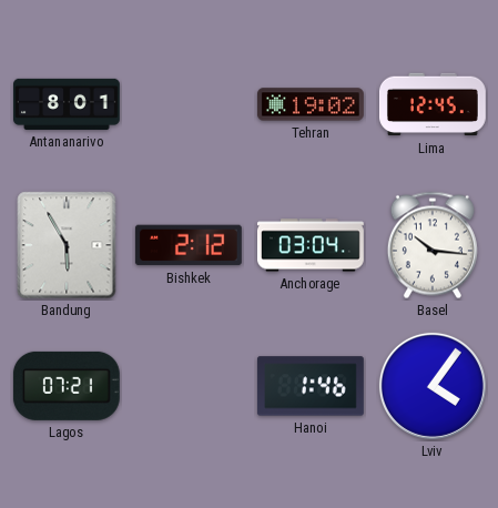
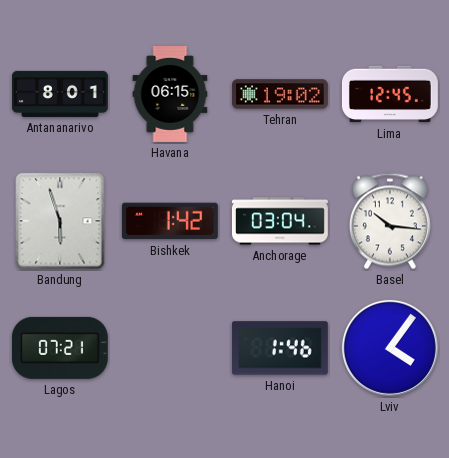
Havana: none -> 06:15 (170, 95)
Bandung: 5:55 -> 5:57 (60, 221)
Bishkek: 2:12 -> 1:42 (170, 221)
